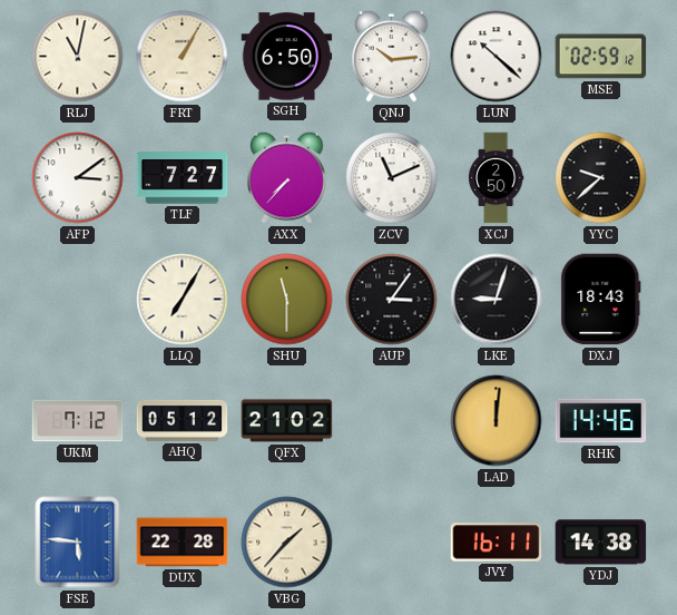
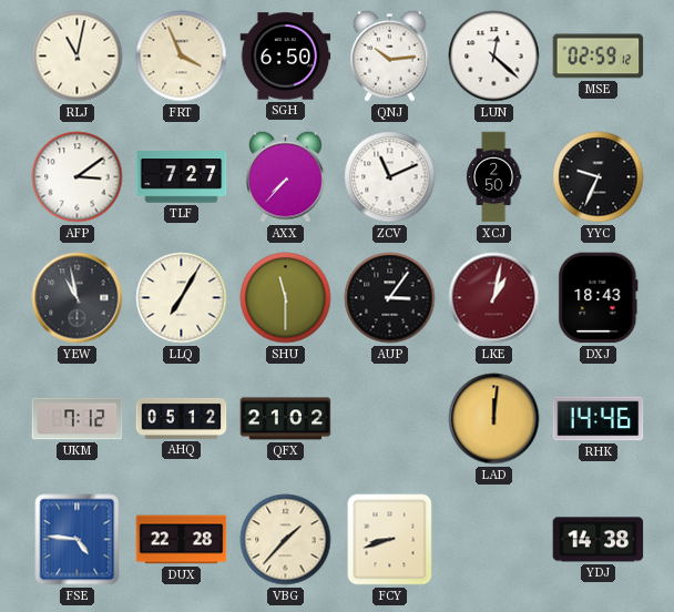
FRT: 1:05 -> 3:56 (182, 57)
LUN: 10:22 -> 12:22 (494, 57)
YYC: 9:38 -> 9:34 (599, 177)
YEW: none -> 10:58 (78, 298)
LKE: 9:03 -> 1:02 (494, 298)
LKE dial: black -> burgundy (494, 298)
FSE: 5:46 -> 4:46 (78, 540)
FCY: none -> 8:42 (390, 540)
JVY: 16:11 -> none (497, 543)
